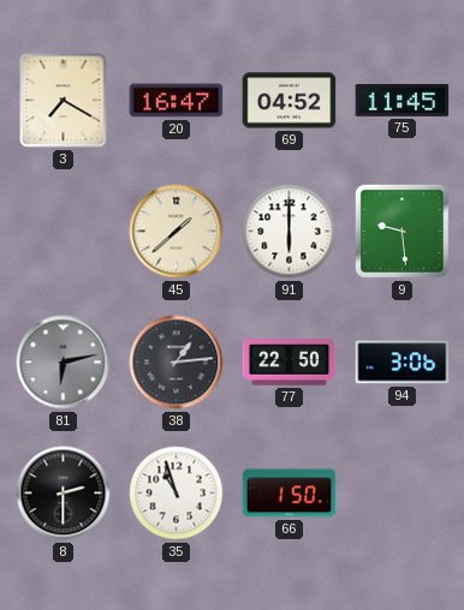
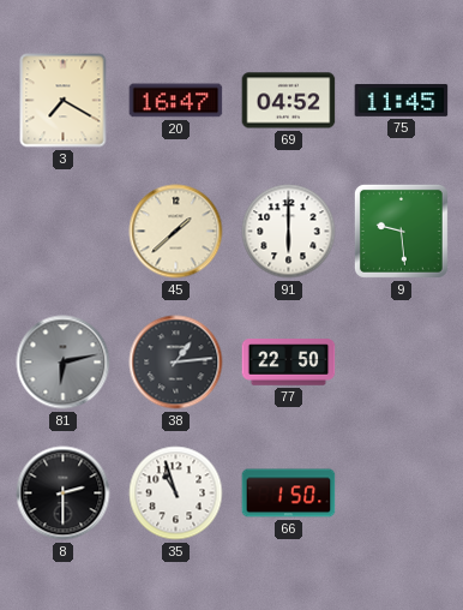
94: 3:06 -> none (403, 363)
